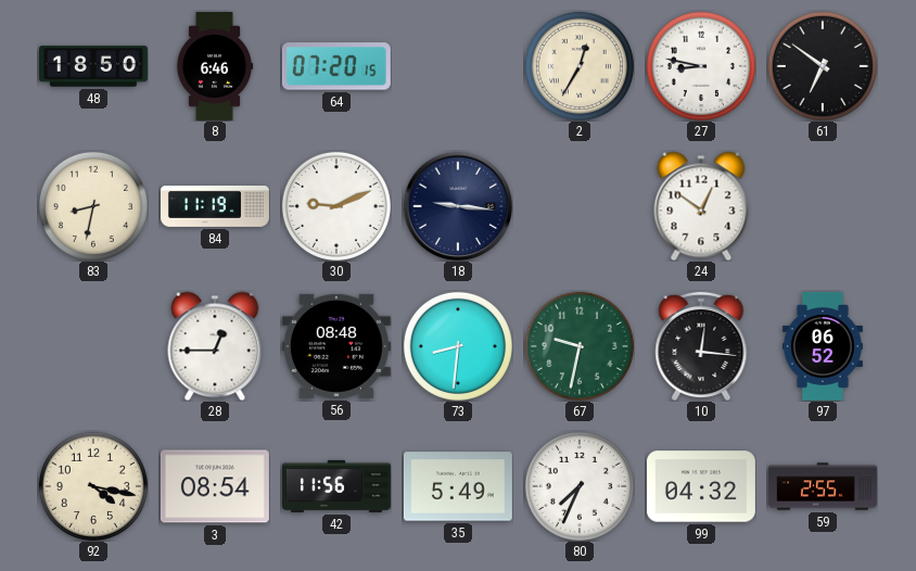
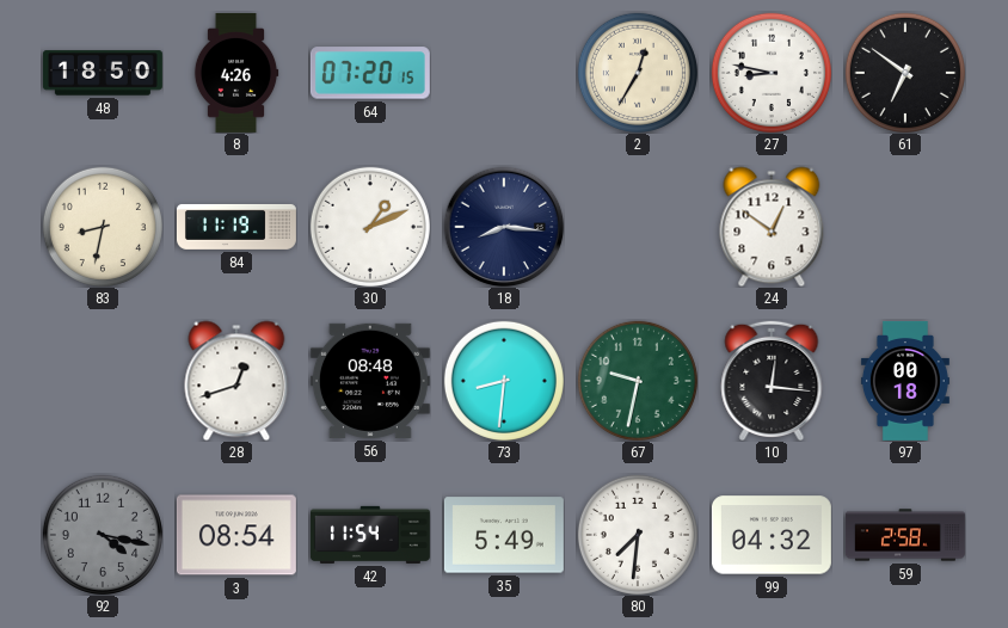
8: 6:46 -> 4:26 (236, 73)
30: 9:11 -> 1:11 (370, 227)
18: 9:16 -> 8:16 (504, 227)
28: 12:45 -> 12:42 (236, 381)
97: 06:52 -> 00:18 (905, 381)
92 dial: cream -> grey (103, 535)
42: 11:56 -> 11:54 (370, 535)
80: 7:34 -> 7:31 (638, 535)
59: 2:55 -> 2:58 (905, 535)
